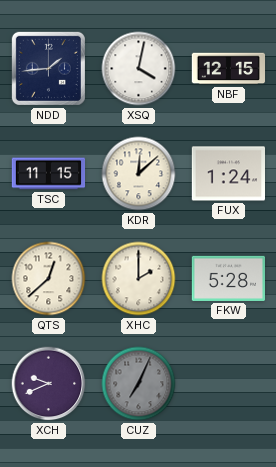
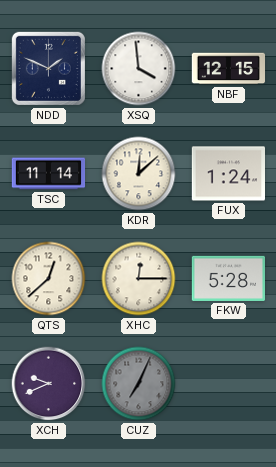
NDD: 1:44 -> 1:49 (48, 68)
XSQ: 4:02 -> 3:59 (139, 69)
TSC: 11:15 -> 11:14 (49, 174)
XHC: 2:00 -> 12:15 (139, 279)
